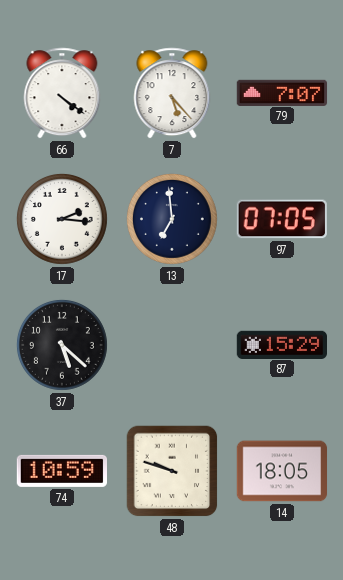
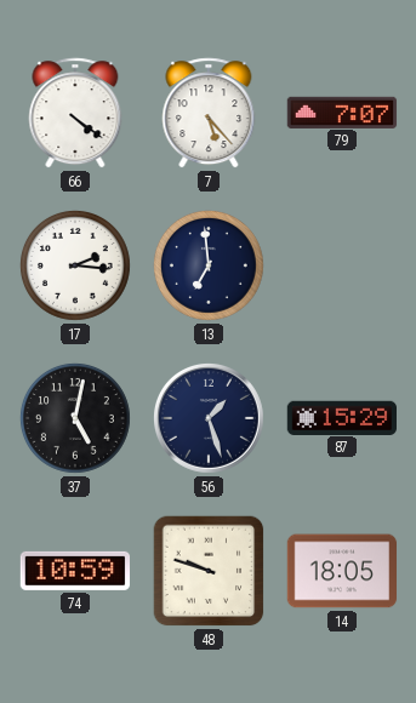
97: 07:05 -> none (282, 219)
37: 5:22 -> 5:02 (75, 418)
56: none -> 1:27 (209, 418)
